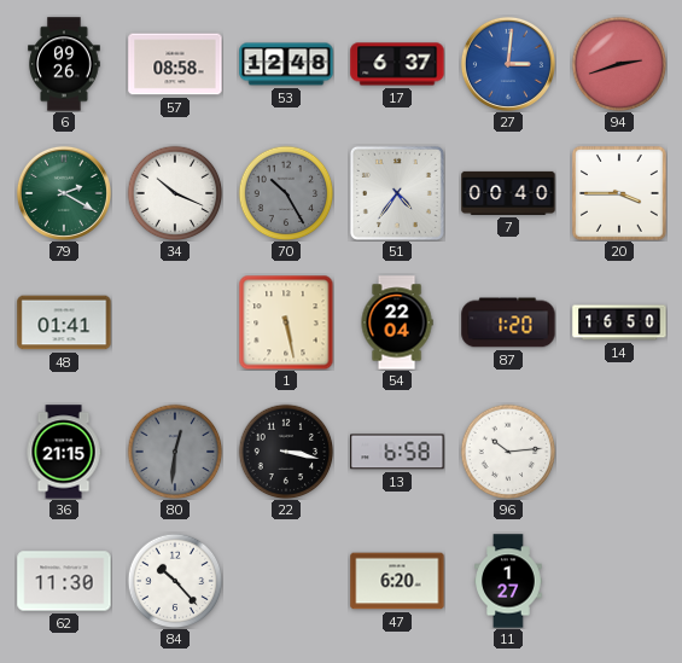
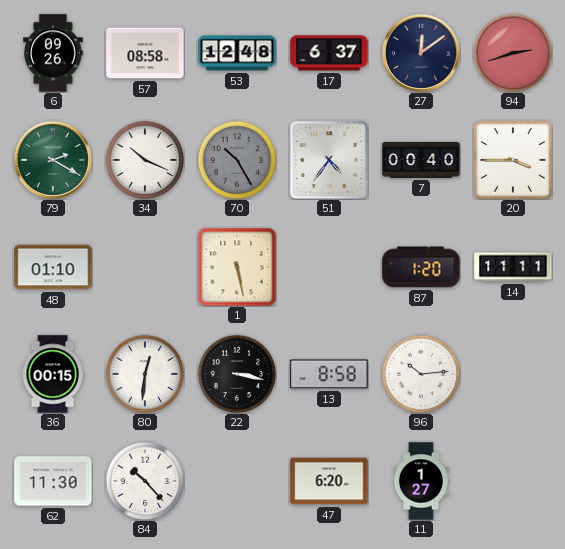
27: 3:01 -> 12:09 (421, 53)
27 dial: blue -> navy (421, 53)
48: 01:41 -> 01:10 (53, 267)
54: 22:04 -> none (397, 322)
14: 16:50 -> 11:11 (513, 267)
36: 21:15 -> 00:15 (53, 374)
80 dial: grey -> white (145, 374)
13: 6:58 -> 8:58 (329, 374)
